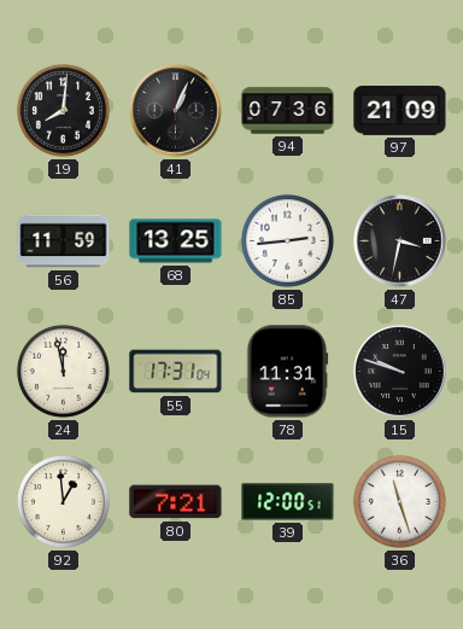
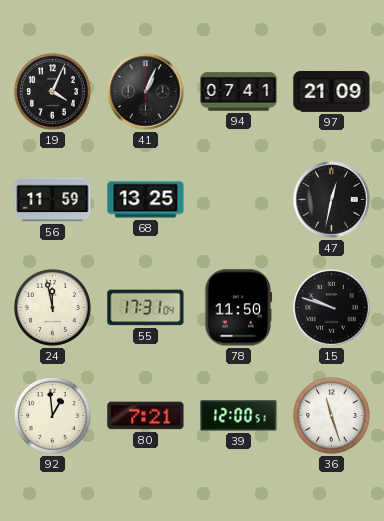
19: 8:01 -> 4:04 (52, 91)
94: 07:36 -> 07:41 (239, 92)
85: 2:44 -> none (287, 240)
47: 3:32 -> 12:32 (332, 200)
78: 11:31 -> 11:50 (239, 308)
